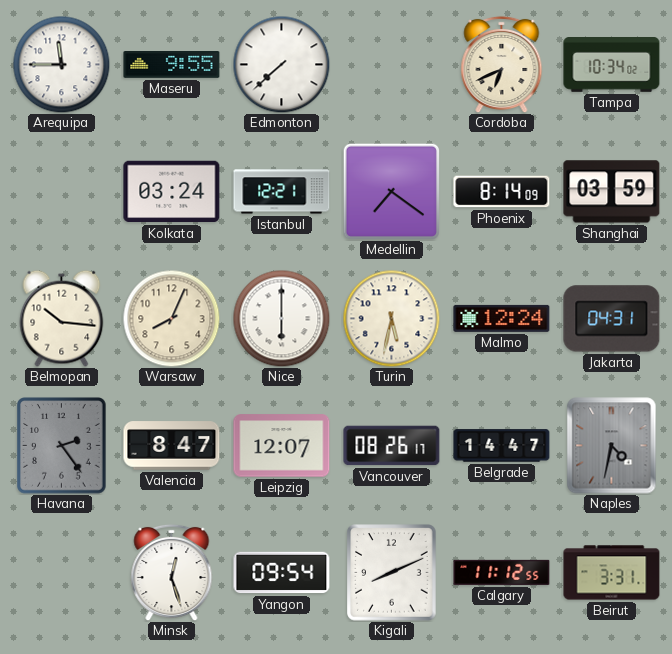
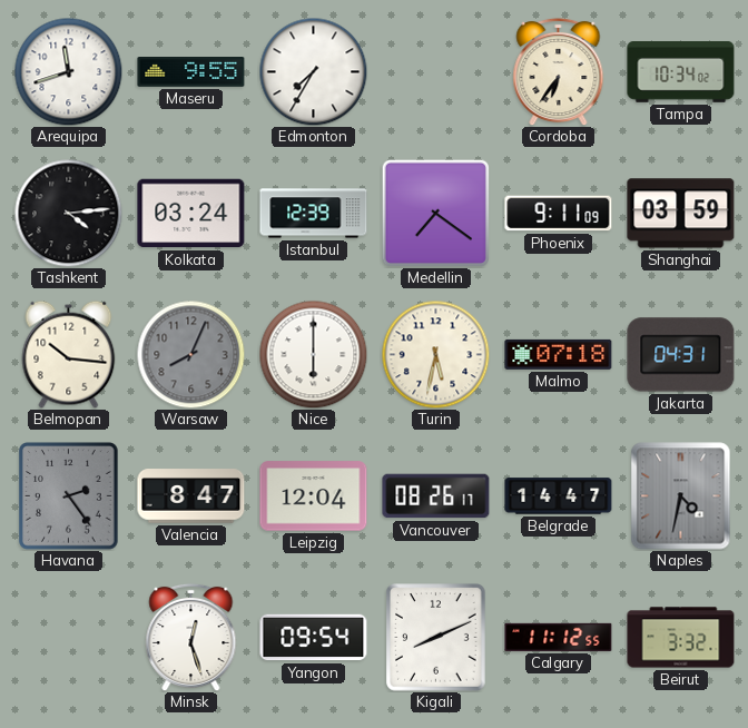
Arequipa: 11:45 -> 11:42 (68, 71)
Edmonton: 7:38 -> 7:35 (313, 71)
Cordoba: 6:41 -> 6:36 (559, 71)
Tashkent: none -> 4:14 (68, 213)
Istanbul: 12:21 -> 12:39 (314, 214)
Phoenix: 8:14 -> 9:11 (559, 214)
Warsaw dial: cream -> grey (190, 354)
Malmo: 12:24 -> 07:18 (559, 354)
Leipzig: 12:07 -> 12:04 (314, 496)
Beirut: 3:31 -> 3:32 (681, 638)
